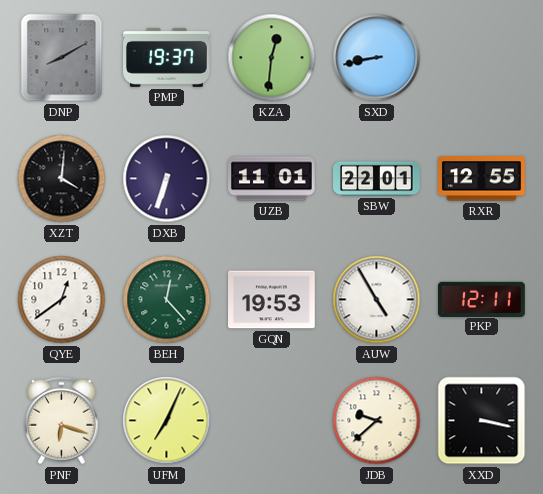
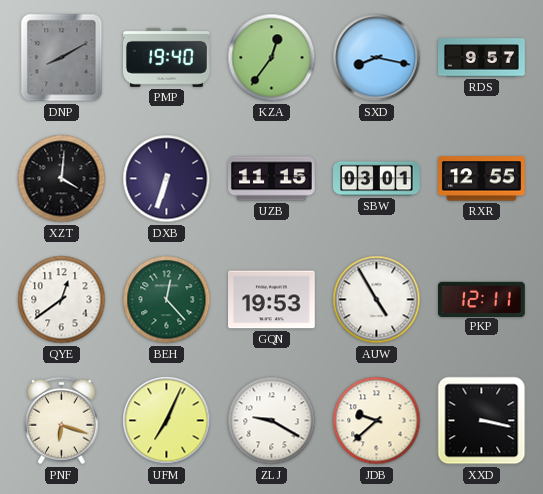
PMP: 19:37 -> 19:40 (167, 57)
KZA: 12:31 -> 12:36 (272, 58)
SXD: 8:43 -> 8:17 (377, 58)
RDS: none -> 9:57 (482, 58)
UZB: 11:01 -> 11:15 (272, 179)
SBW: 22:01 -> 03:01 (377, 179)
ZLJ: none -> 9:20 (272, 421)
